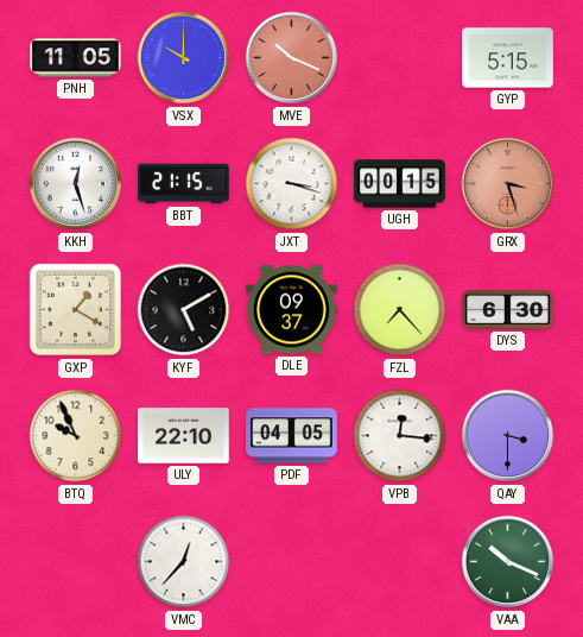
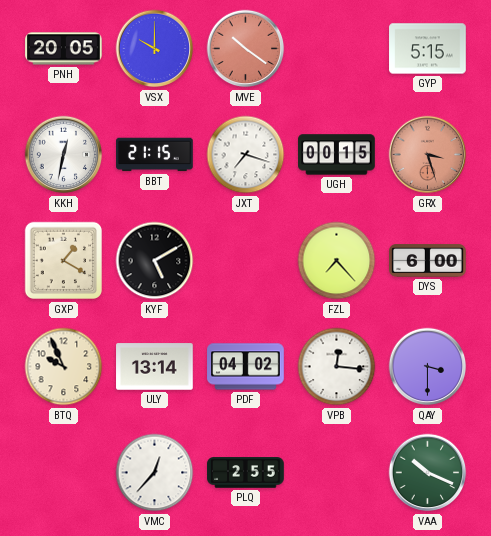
PNH: 11:05 -> 20:05 (64, 49)
MVE: 10:19 -> 10:21 (246, 49)
KKH: 12:27 -> 12:32 (64, 155)
JXT: 3:18 -> 7:18 (246, 155)
DLE: 09:37 -> none (292, 310)
DYS: 6:30 -> 6:00 (428, 261)
ULY: 22:10 -> 13:14 (155, 367)
PDF: 04:05 -> 04:02 (246, 367)
PLQ: none -> 2:55 (246, 473)
